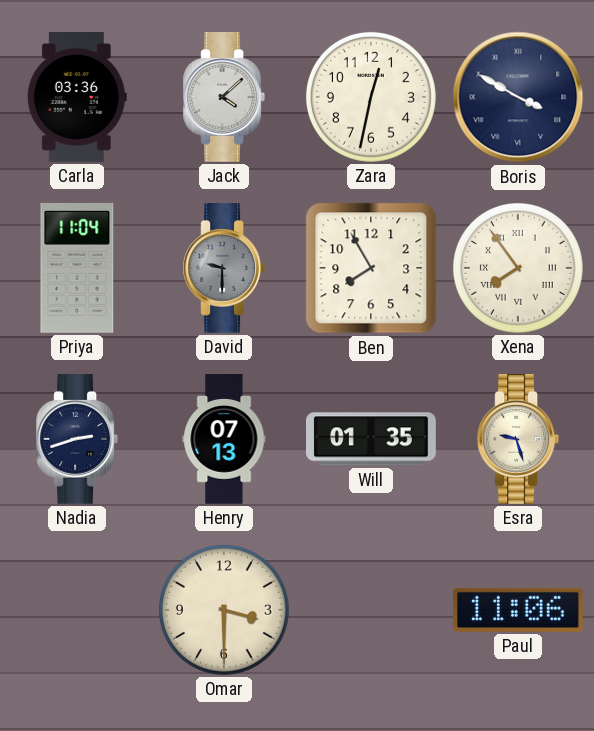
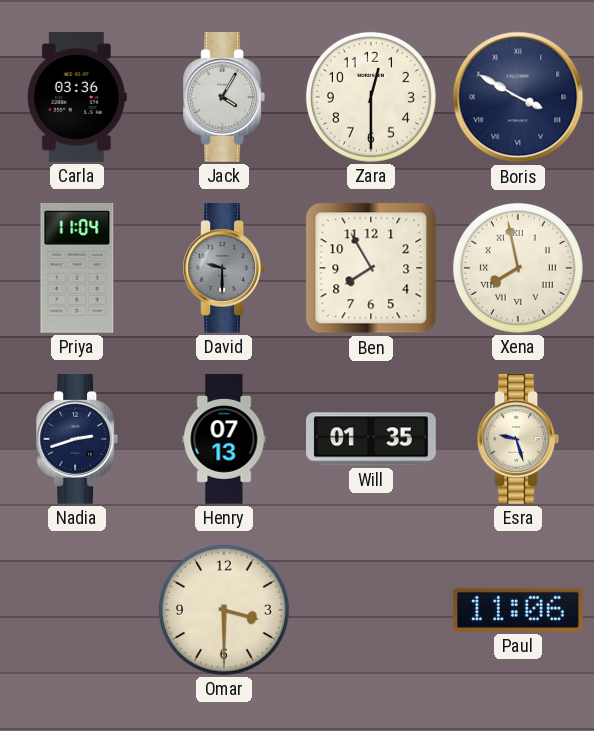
Jack: 4:08 -> 4:05 (223, 98)
Zara: 12:32 -> 12:30 (371, 97)
Xena: 7:54 -> 7:58 (518, 268)
